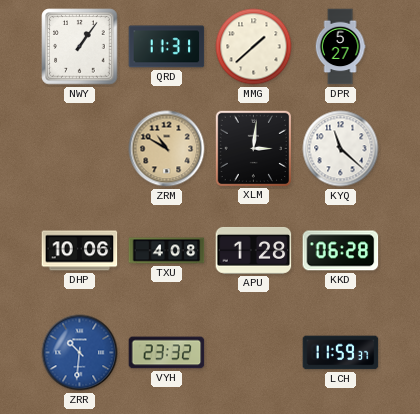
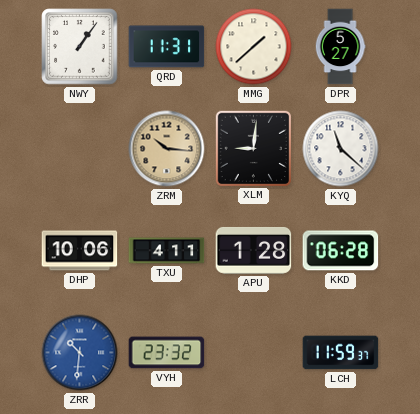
ZRM: 10:50 -> 10:16 (167, 149)
XLM: 3:01 -> 9:01 (253, 148)
TXU: 4:08 -> 4:11 (167, 251)
